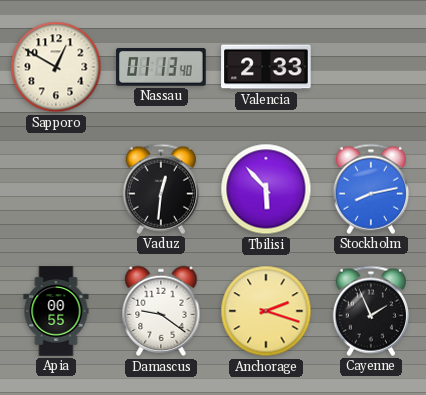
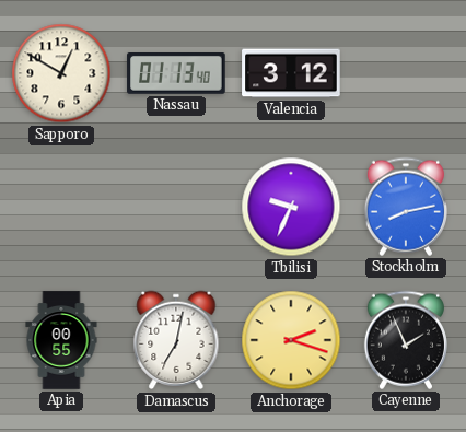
Valencia: 2:33 -> 3:12 (291, 73)
Vaduz: 12:31 -> none (161, 189)
Tbilisi: 5:53 -> 9:34 (291, 207)
Damascus: 9:21 -> 7:02 (176, 340)
